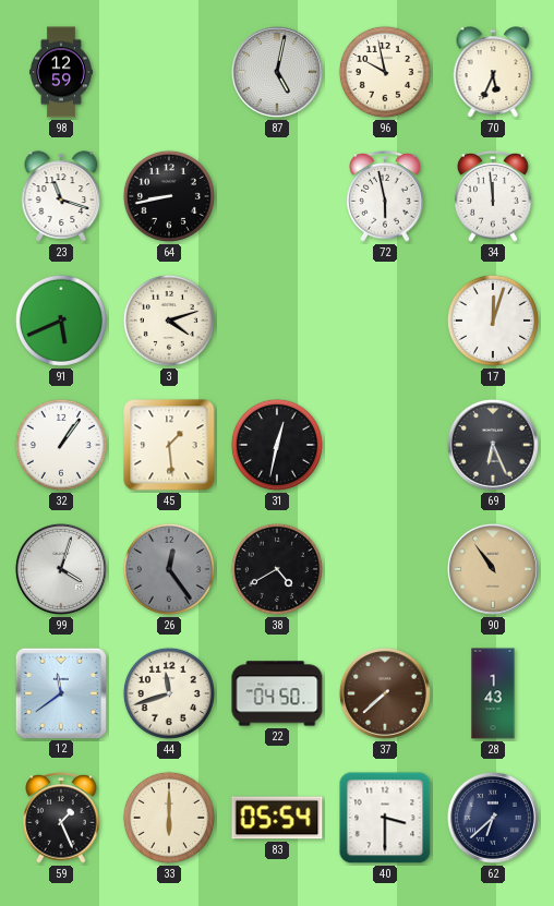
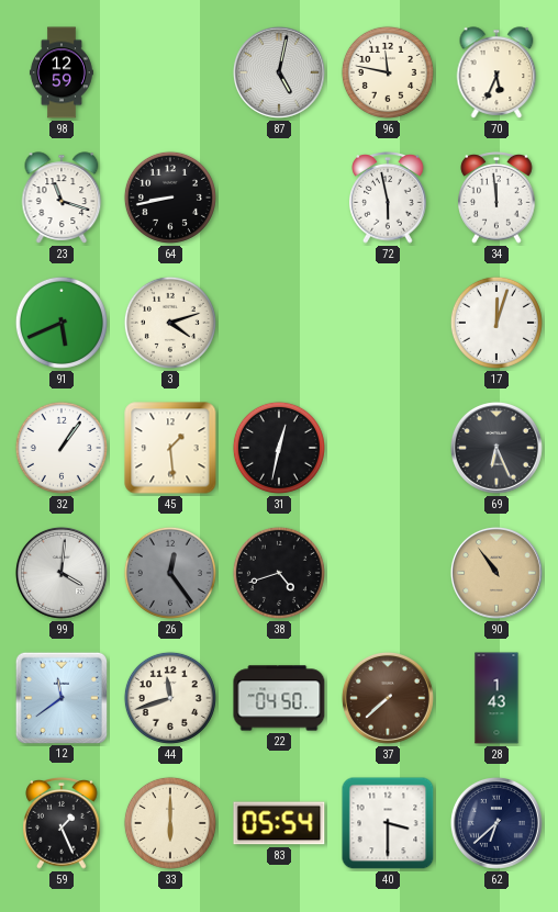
96: 9:58 -> 11:47 (388, 72)
99: 4:03 -> 4:01 (62, 573)
38: 4:40 -> 4:42 (279, 573)
